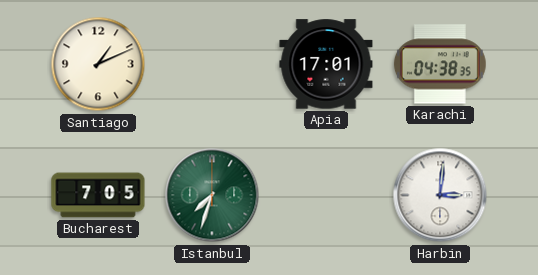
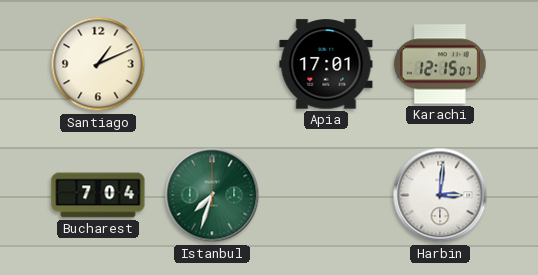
Karachi: 04:38 -> 12:15 (440, 64)
Bucharest: 7:05 -> 7:04 (98, 195)
